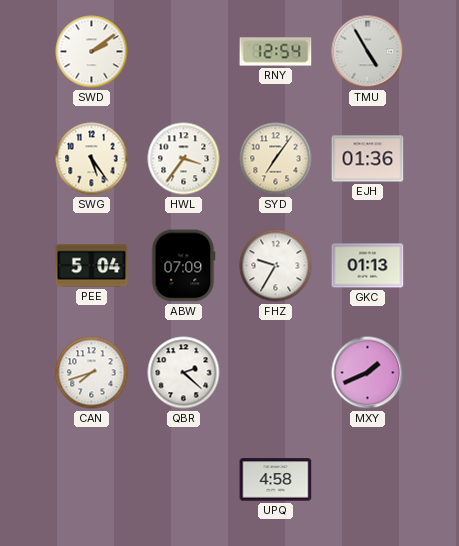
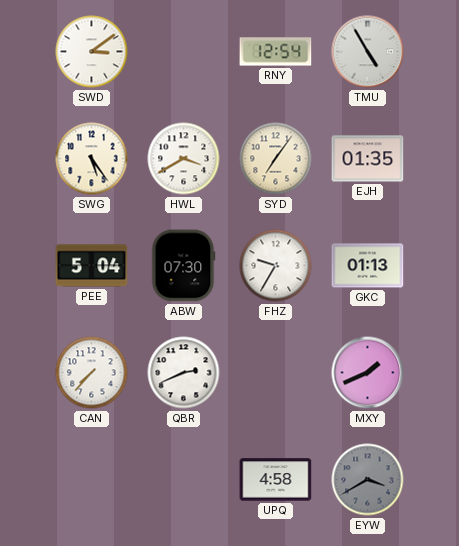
SWD: 2:09 -> 3:09 (92, 52)
HWL: 3:36 -> 3:40 (184, 159)
EJH: 01:36 -> 01:35 (368, 159)
ABW: 07:09 -> 07:30 (183, 266)
CAN: 7:42 -> 7:37 (92, 373)
QBR: 2:22 -> 2:41 (184, 373)
EYW: none -> 3:40 (368, 480)
